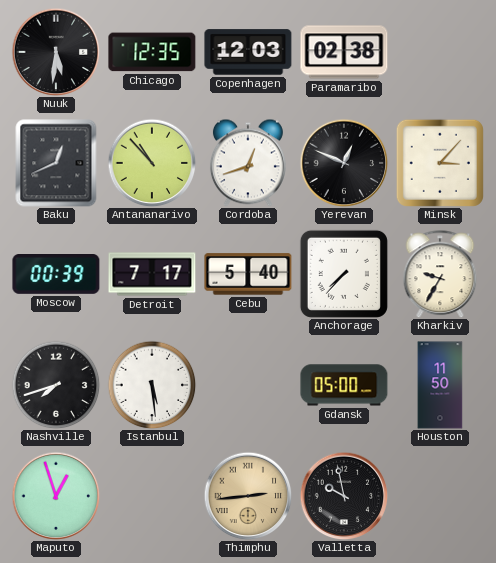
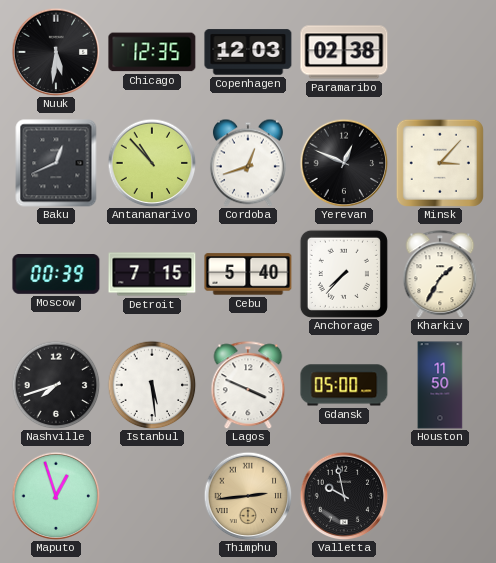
Detroit: 7:17 -> 7:15 (152, 274)
Kharkiv: 9:35 -> 1:35 (440, 274)
Lagos: none -> 3:49 (248, 385)
